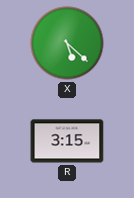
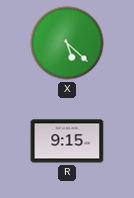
R: 3:15 -> 9:15 (67, 141)
